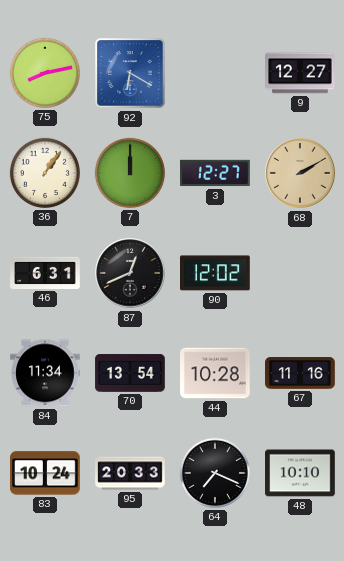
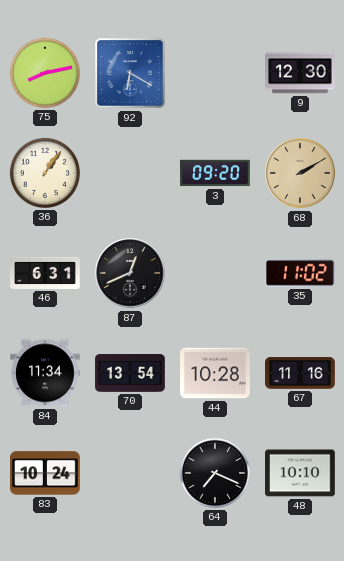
9: 12:27 -> 12:30 (300, 73)
7: 12:00 -> none (130, 173)
3: 12:27 -> 09:20 (215, 173)
90: 12:02 -> none (216, 273)
35: none -> 11:02 (300, 273)
95: 20:33 -> none (130, 473)
